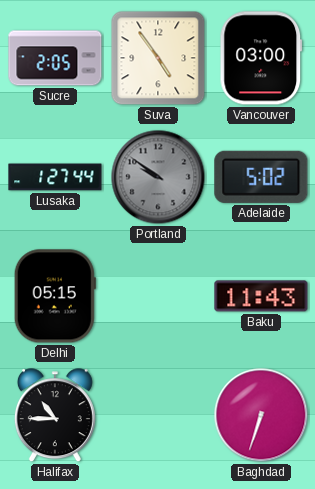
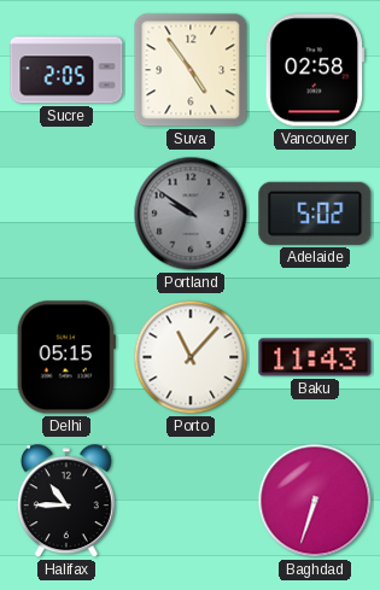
Vancouver: 03:00 -> 02:58 (315, 70)
Lusaka: 1:27 -> none (55, 177)
Porto: none -> 11:07 (191, 357)
